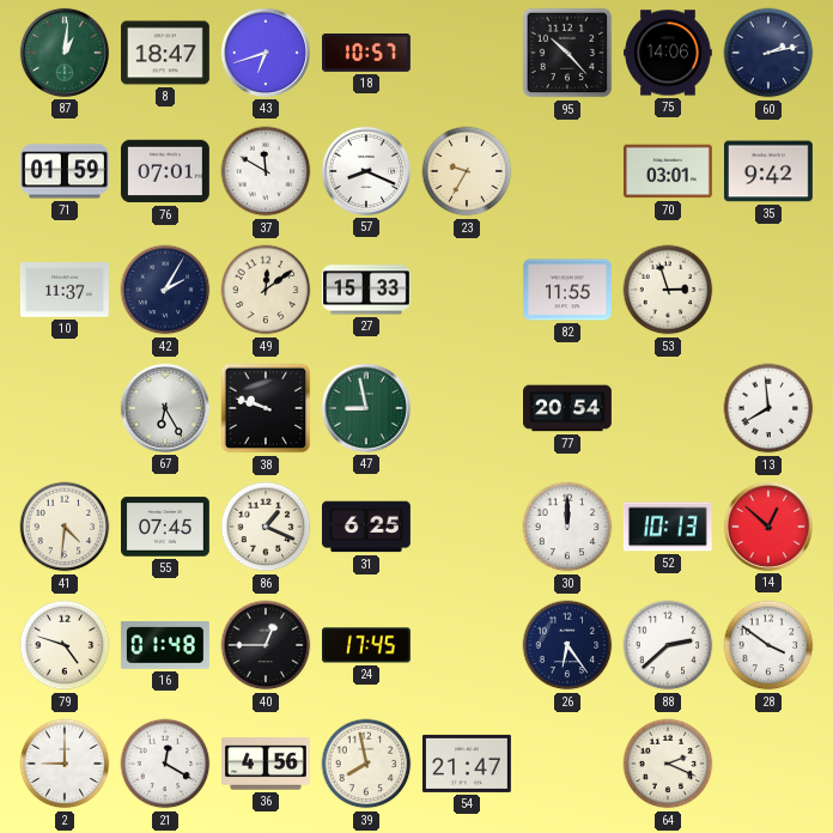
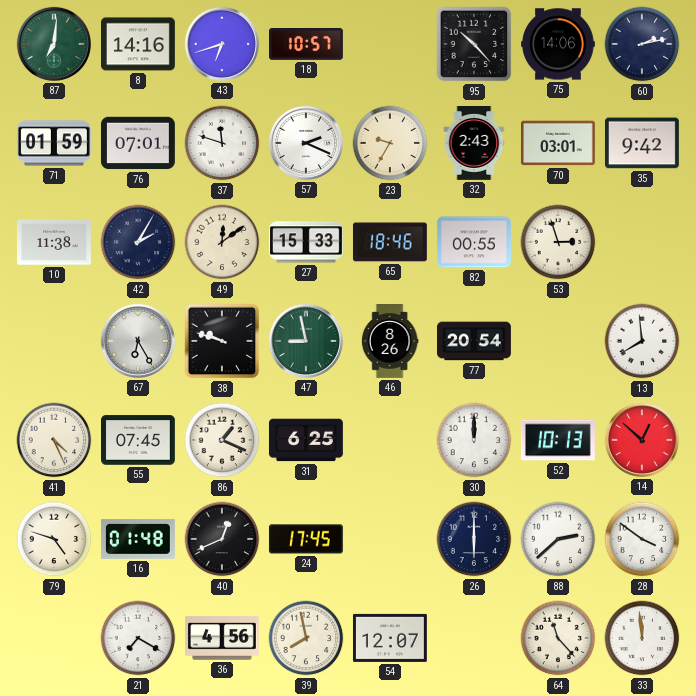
87: 1:01 -> 7:01 (54, 44)
8: 18:47 -> 14:16 (139, 44)
37: 11:50 -> 11:48 (222, 143)
57: 8:19 -> 2:19 (306, 143)
32: none -> 2:43 (474, 144)
10: 11:37 -> 11:38 (55, 242)
65: none -> 18:46 (390, 242)
82: 11:55 -> 00:55 (474, 242)
46: none -> 8:26 (390, 342)
41: 4:31 -> 4:26 (54, 440)
40: 12:45 -> 12:41 (222, 539)
26: 6:24 -> 6:00 (474, 539)
2: 9:00 -> none (65, 764)
21: 12:20 -> 7:20 (138, 638)
54: 21:47 -> 12:07 (390, 638)
64: 2:19 -> 11:23 (558, 638)
33: none -> 11:59 (642, 638)
